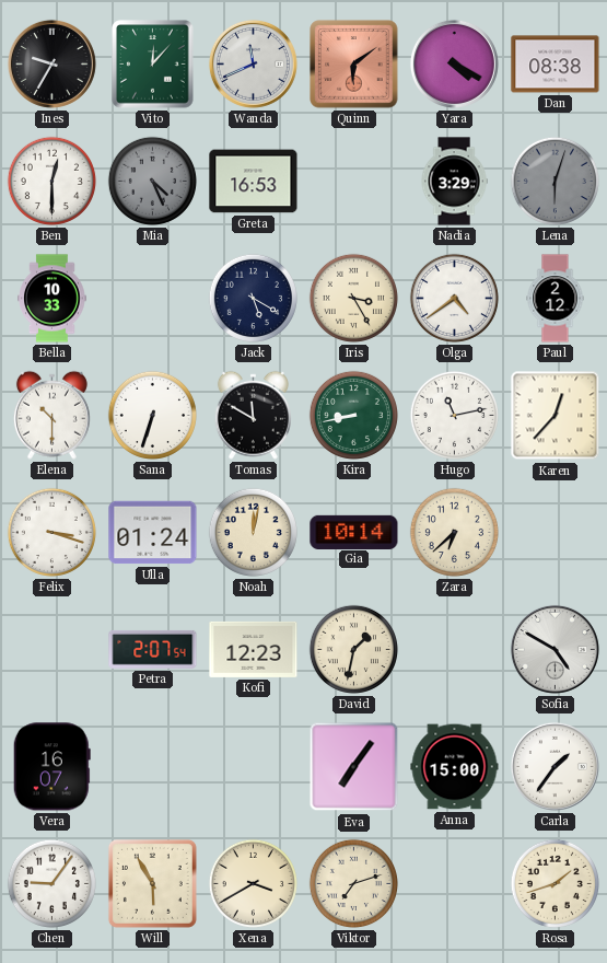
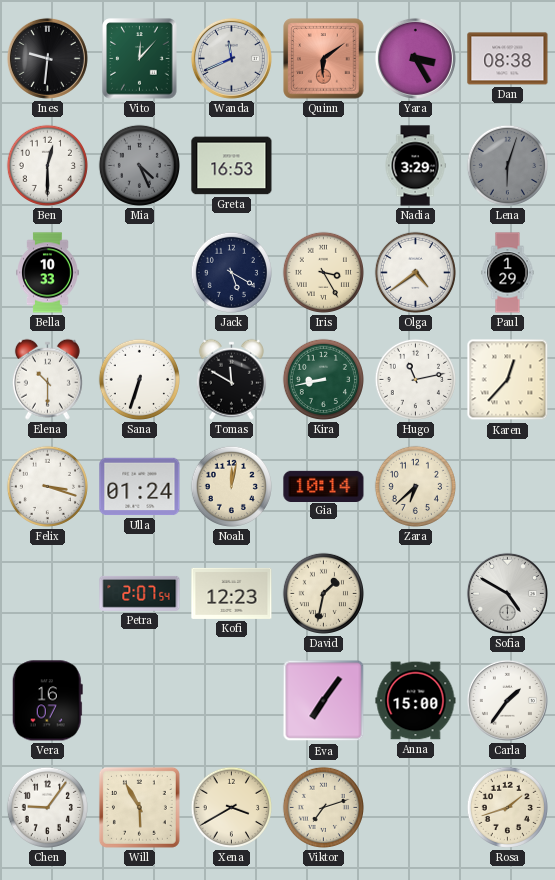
Ines: 9:35 -> 9:31 (47, 58)
Yara: 4:20 -> 3:25 (415, 58)
Paul: 2:12 -> 1:29 (508, 273)
